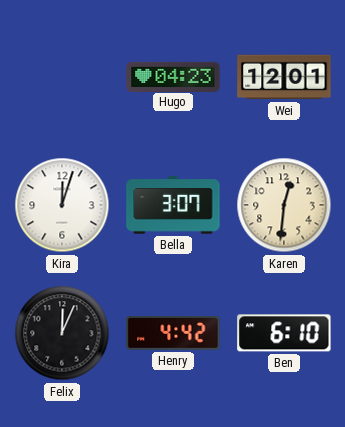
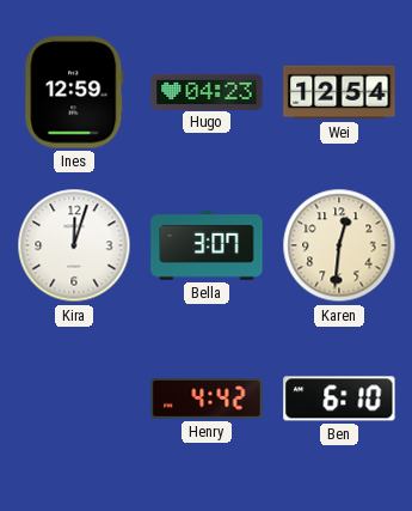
Ines: none -> 12:59 (74, 92)
Wei: 12:01 -> 12:54 (339, 92)
Felix: 12:04 -> none (62, 333)
